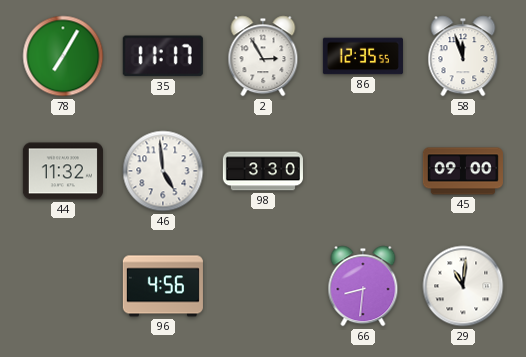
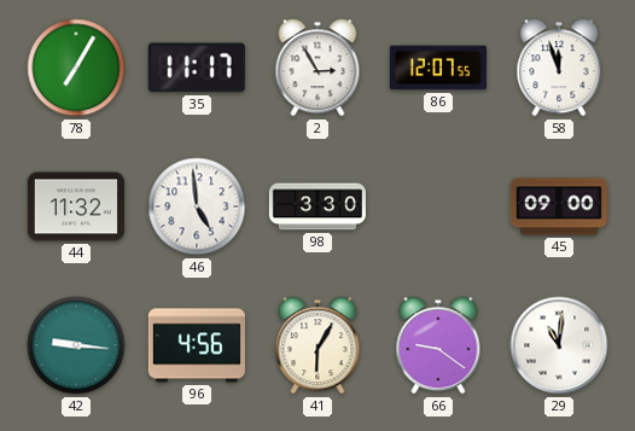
86: 12:35 -> 12:07 (438, 68)
42: none -> 9:16 (76, 345)
41: none -> 6:05 (317, 345)
66: 8:31 -> 9:21 (438, 345)
